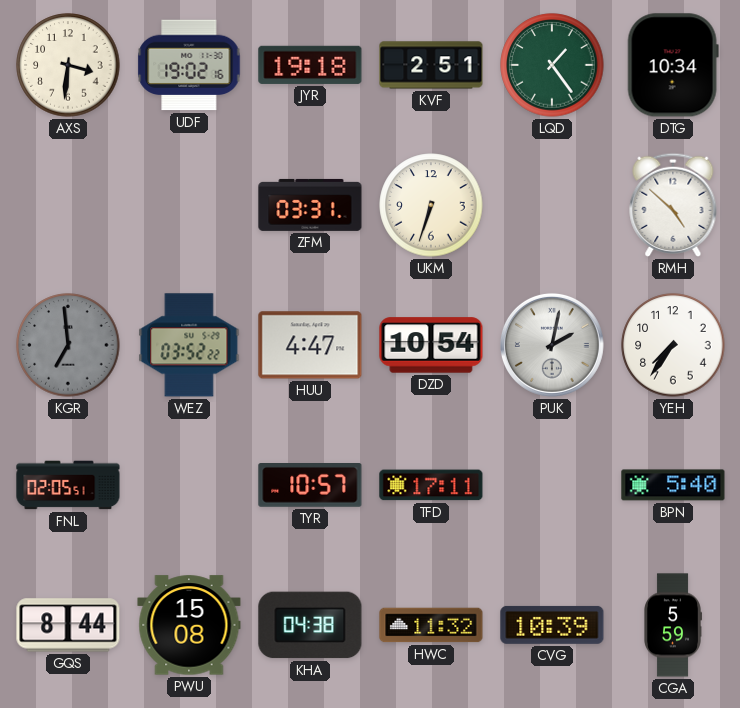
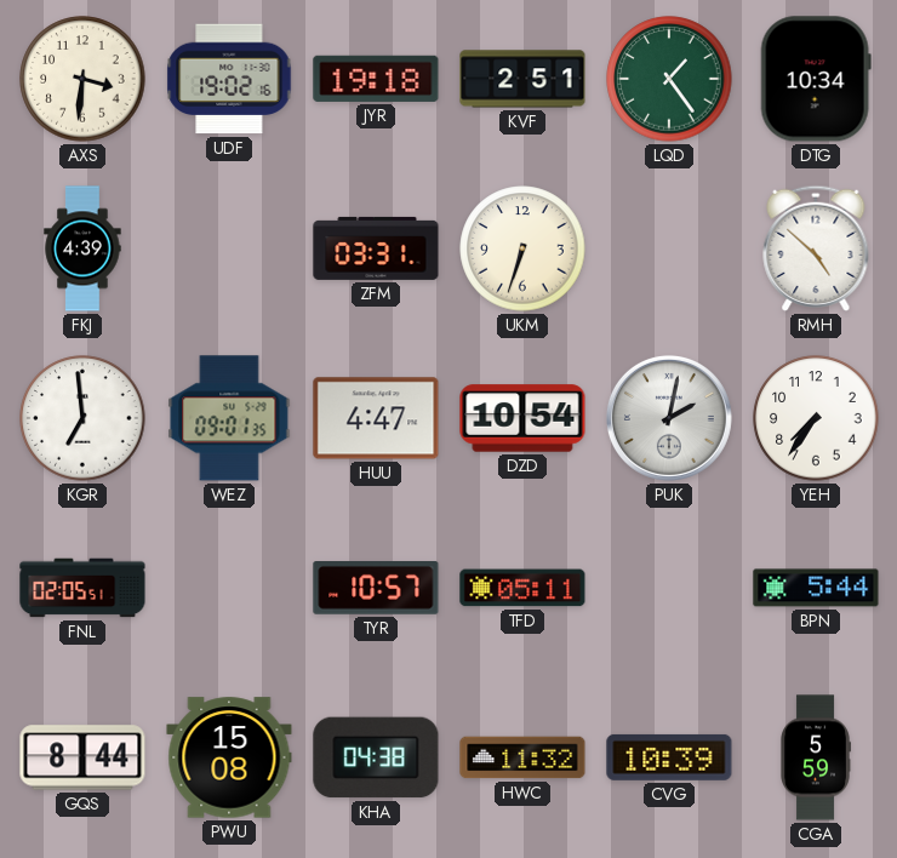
FKJ: none -> 4:39 (82, 248)
KGR dial: grey -> white (82, 418)
WEZ: 03:52 -> 09:01 (229, 418)
TFD: 17:11 -> 05:11 (522, 588)
BPN: 5:40 -> 5:44 (816, 588)
